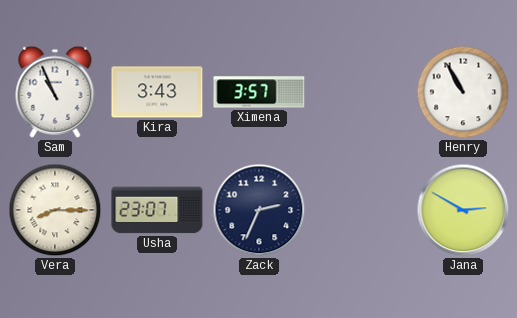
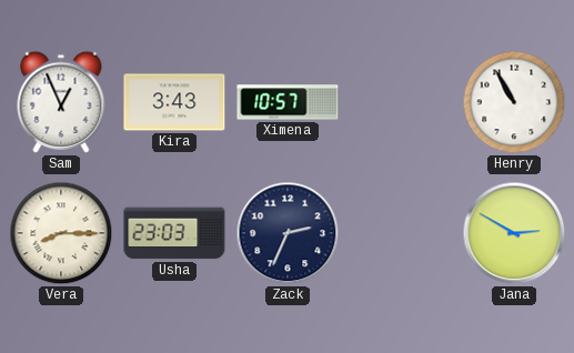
Sam: 10:56 -> 12:56 (61, 102)
Ximena: 3:57 -> 10:57 (288, 102)
Usha: 23:07 -> 23:03 (174, 233)
